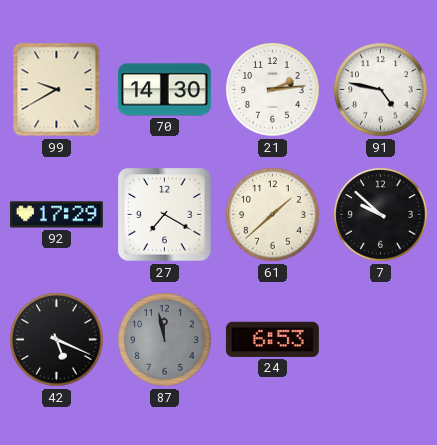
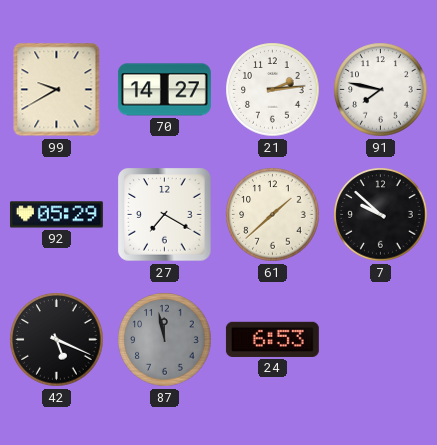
70: 14:30 -> 14:27 (164, 90)
91: 4:47 -> 7:47 (381, 90)
92: 17:29 -> 05:29 (56, 215)
